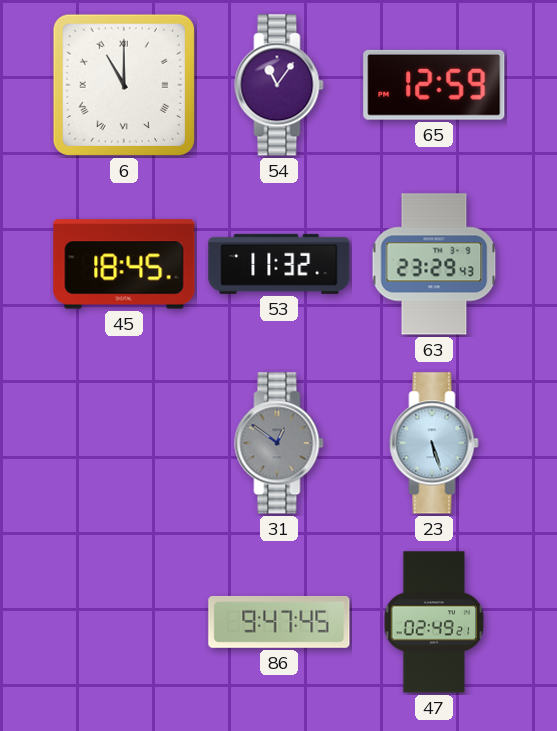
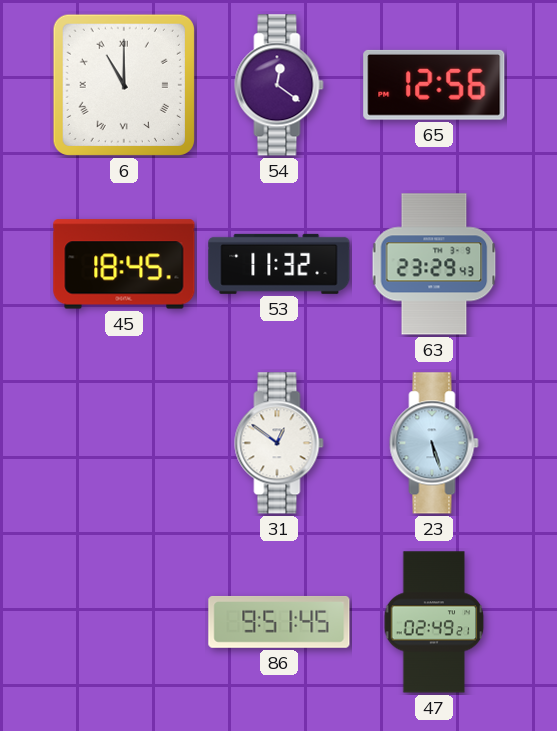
54: 11:06 -> 12:21 (279, 85)
65: 12:59 -> 12:56 (434, 85)
31 dial: grey -> white (279, 443)
86: 9:47 -> 9:51 (279, 622)
